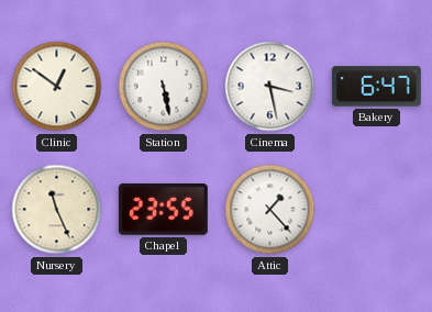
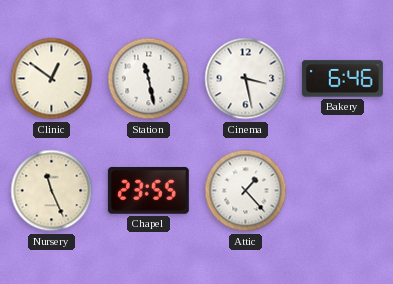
Station: 5:28 -> 11:28 (149, 79)
Bakery: 6:47 -> 6:46 (342, 79)
